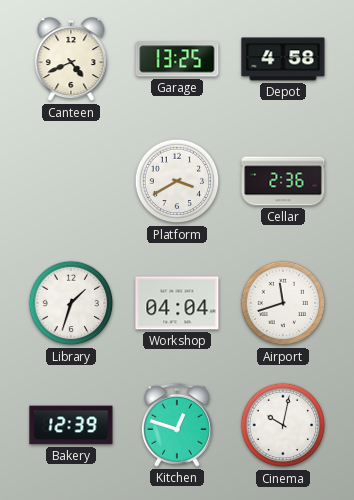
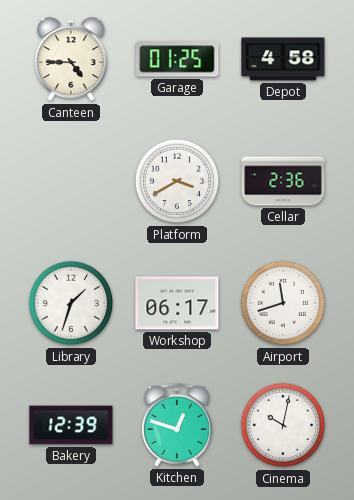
Canteen: 4:41 -> 4:45 (71, 60)
Garage: 13:25 -> 01:25 (177, 59)
Workshop: 04:04 -> 06:17 (177, 303)
